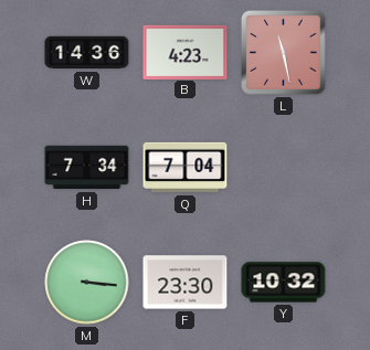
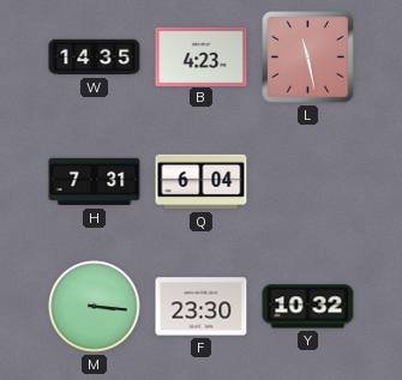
W: 14:36 -> 14:35 (95, 58)
H: 7:34 -> 7:31 (95, 182)
Q: 7:04 -> 6:04 (202, 182)
